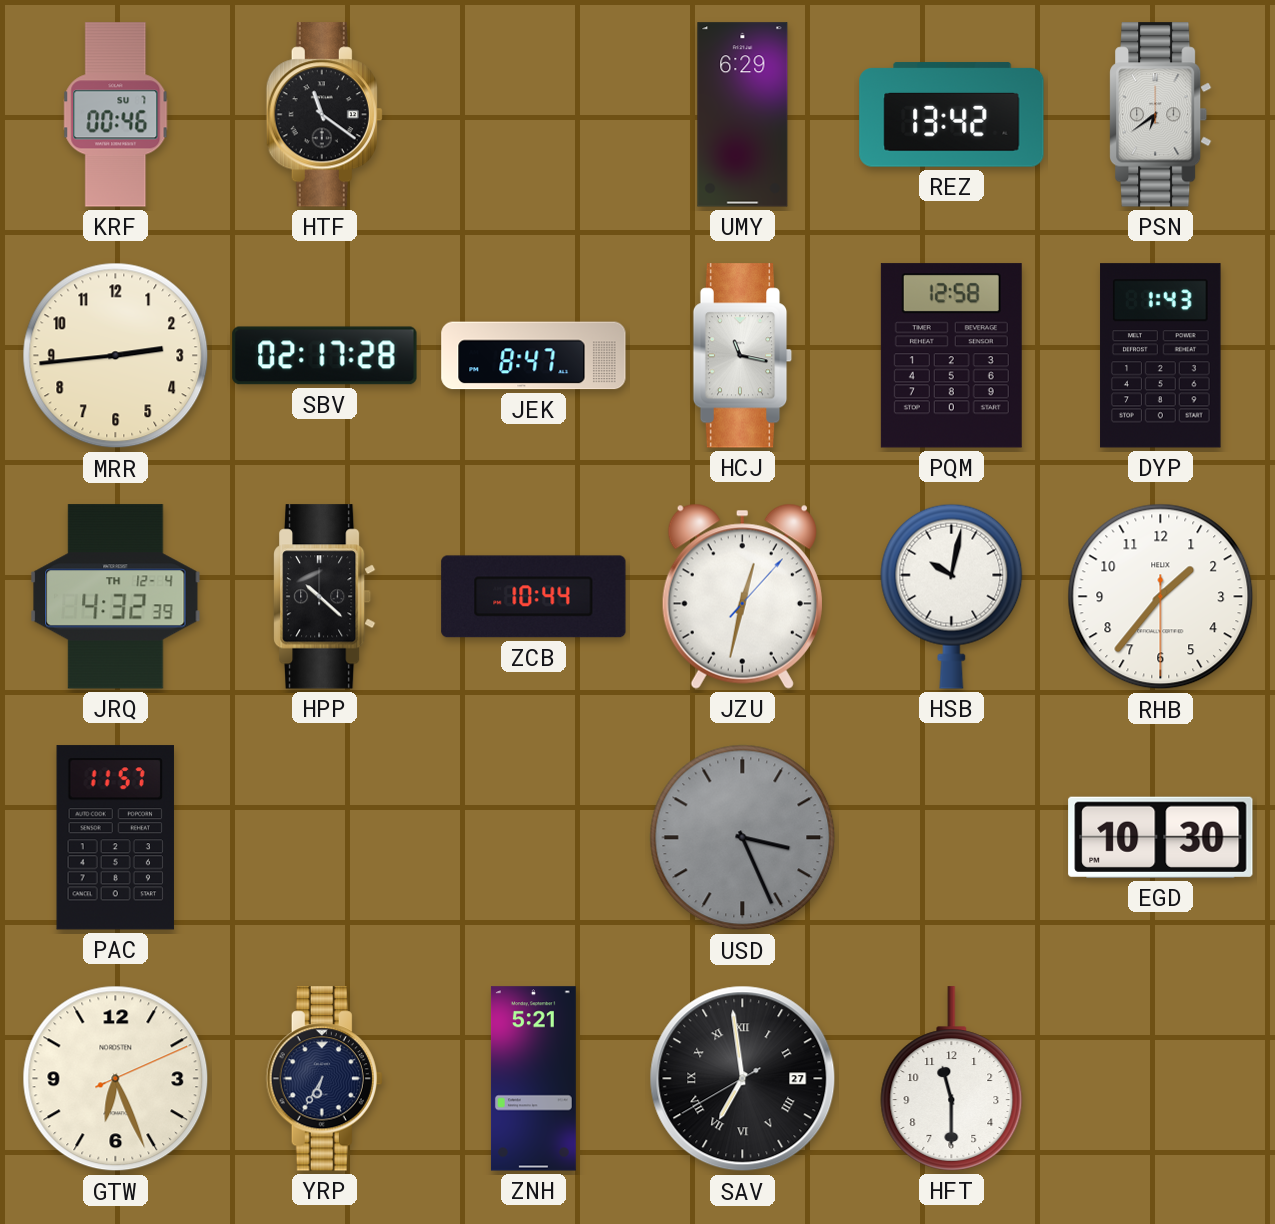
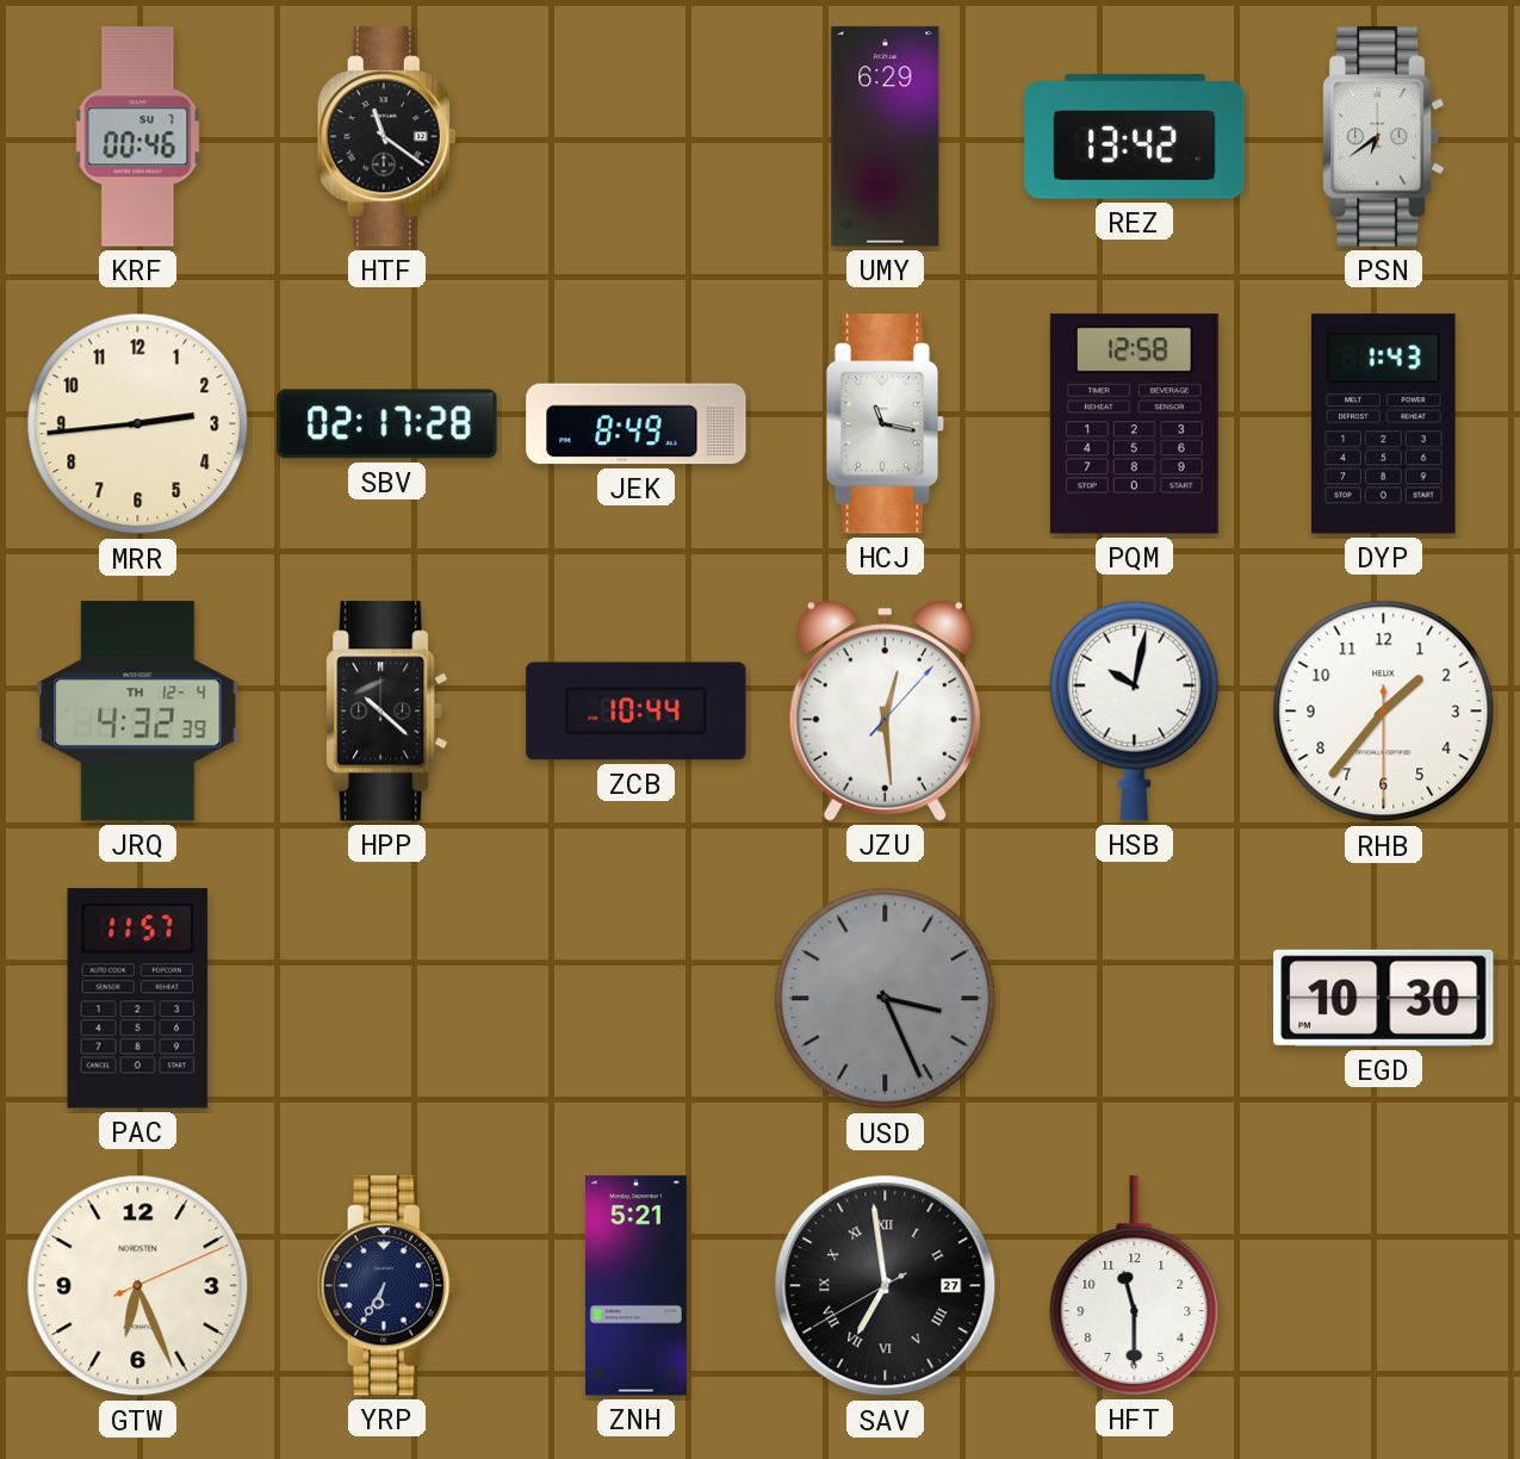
JEK: 8:47 -> 8:49 (637, 424)
JZU: 12:32 -> 12:29 (885, 710)
